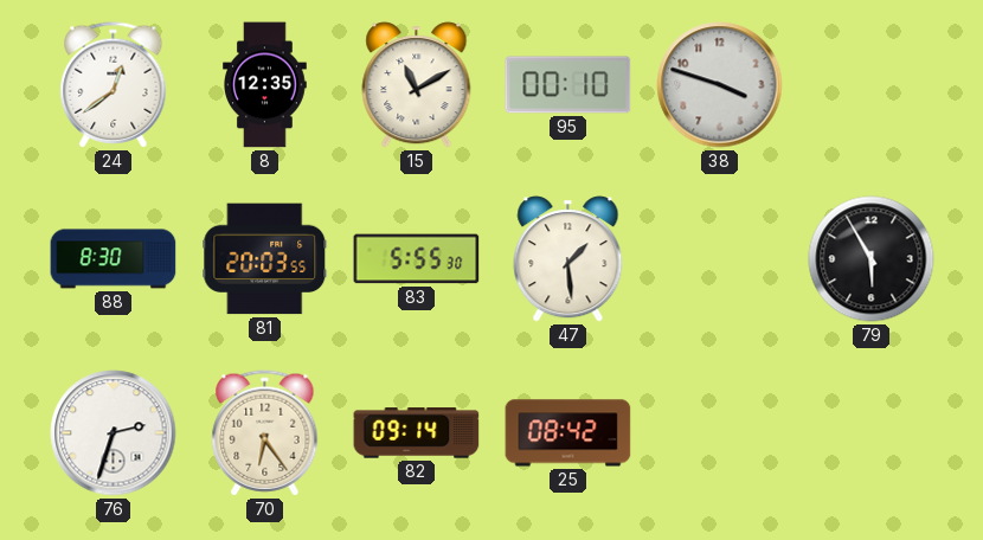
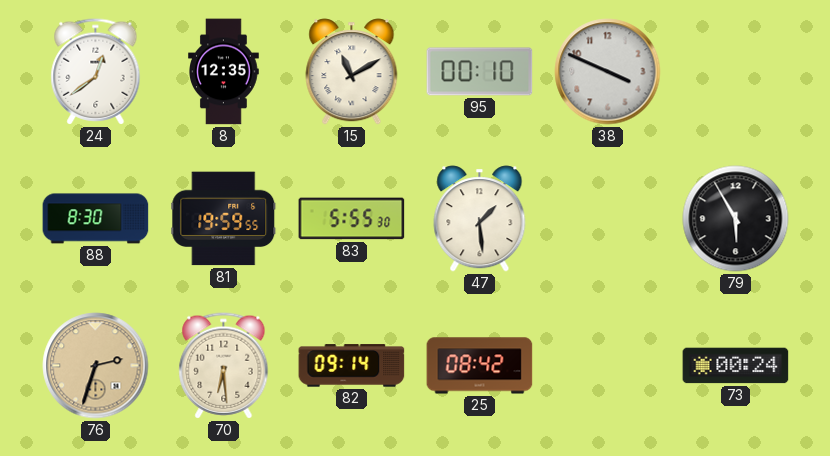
38: 3:48 -> 3:49 (608, 72)
81: 20:03 -> 19:59 (224, 219)
76 dial: white -> champagne (96, 366)
70: 6:24 -> 6:29 (224, 366)
73: none -> 00:24 (736, 366)
